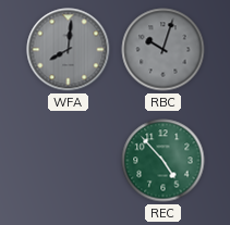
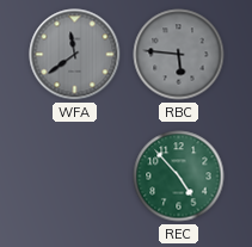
WFA: 8:01 -> 11:39 (75, 55)
RBC: 10:03 -> 5:46 (179, 55)
